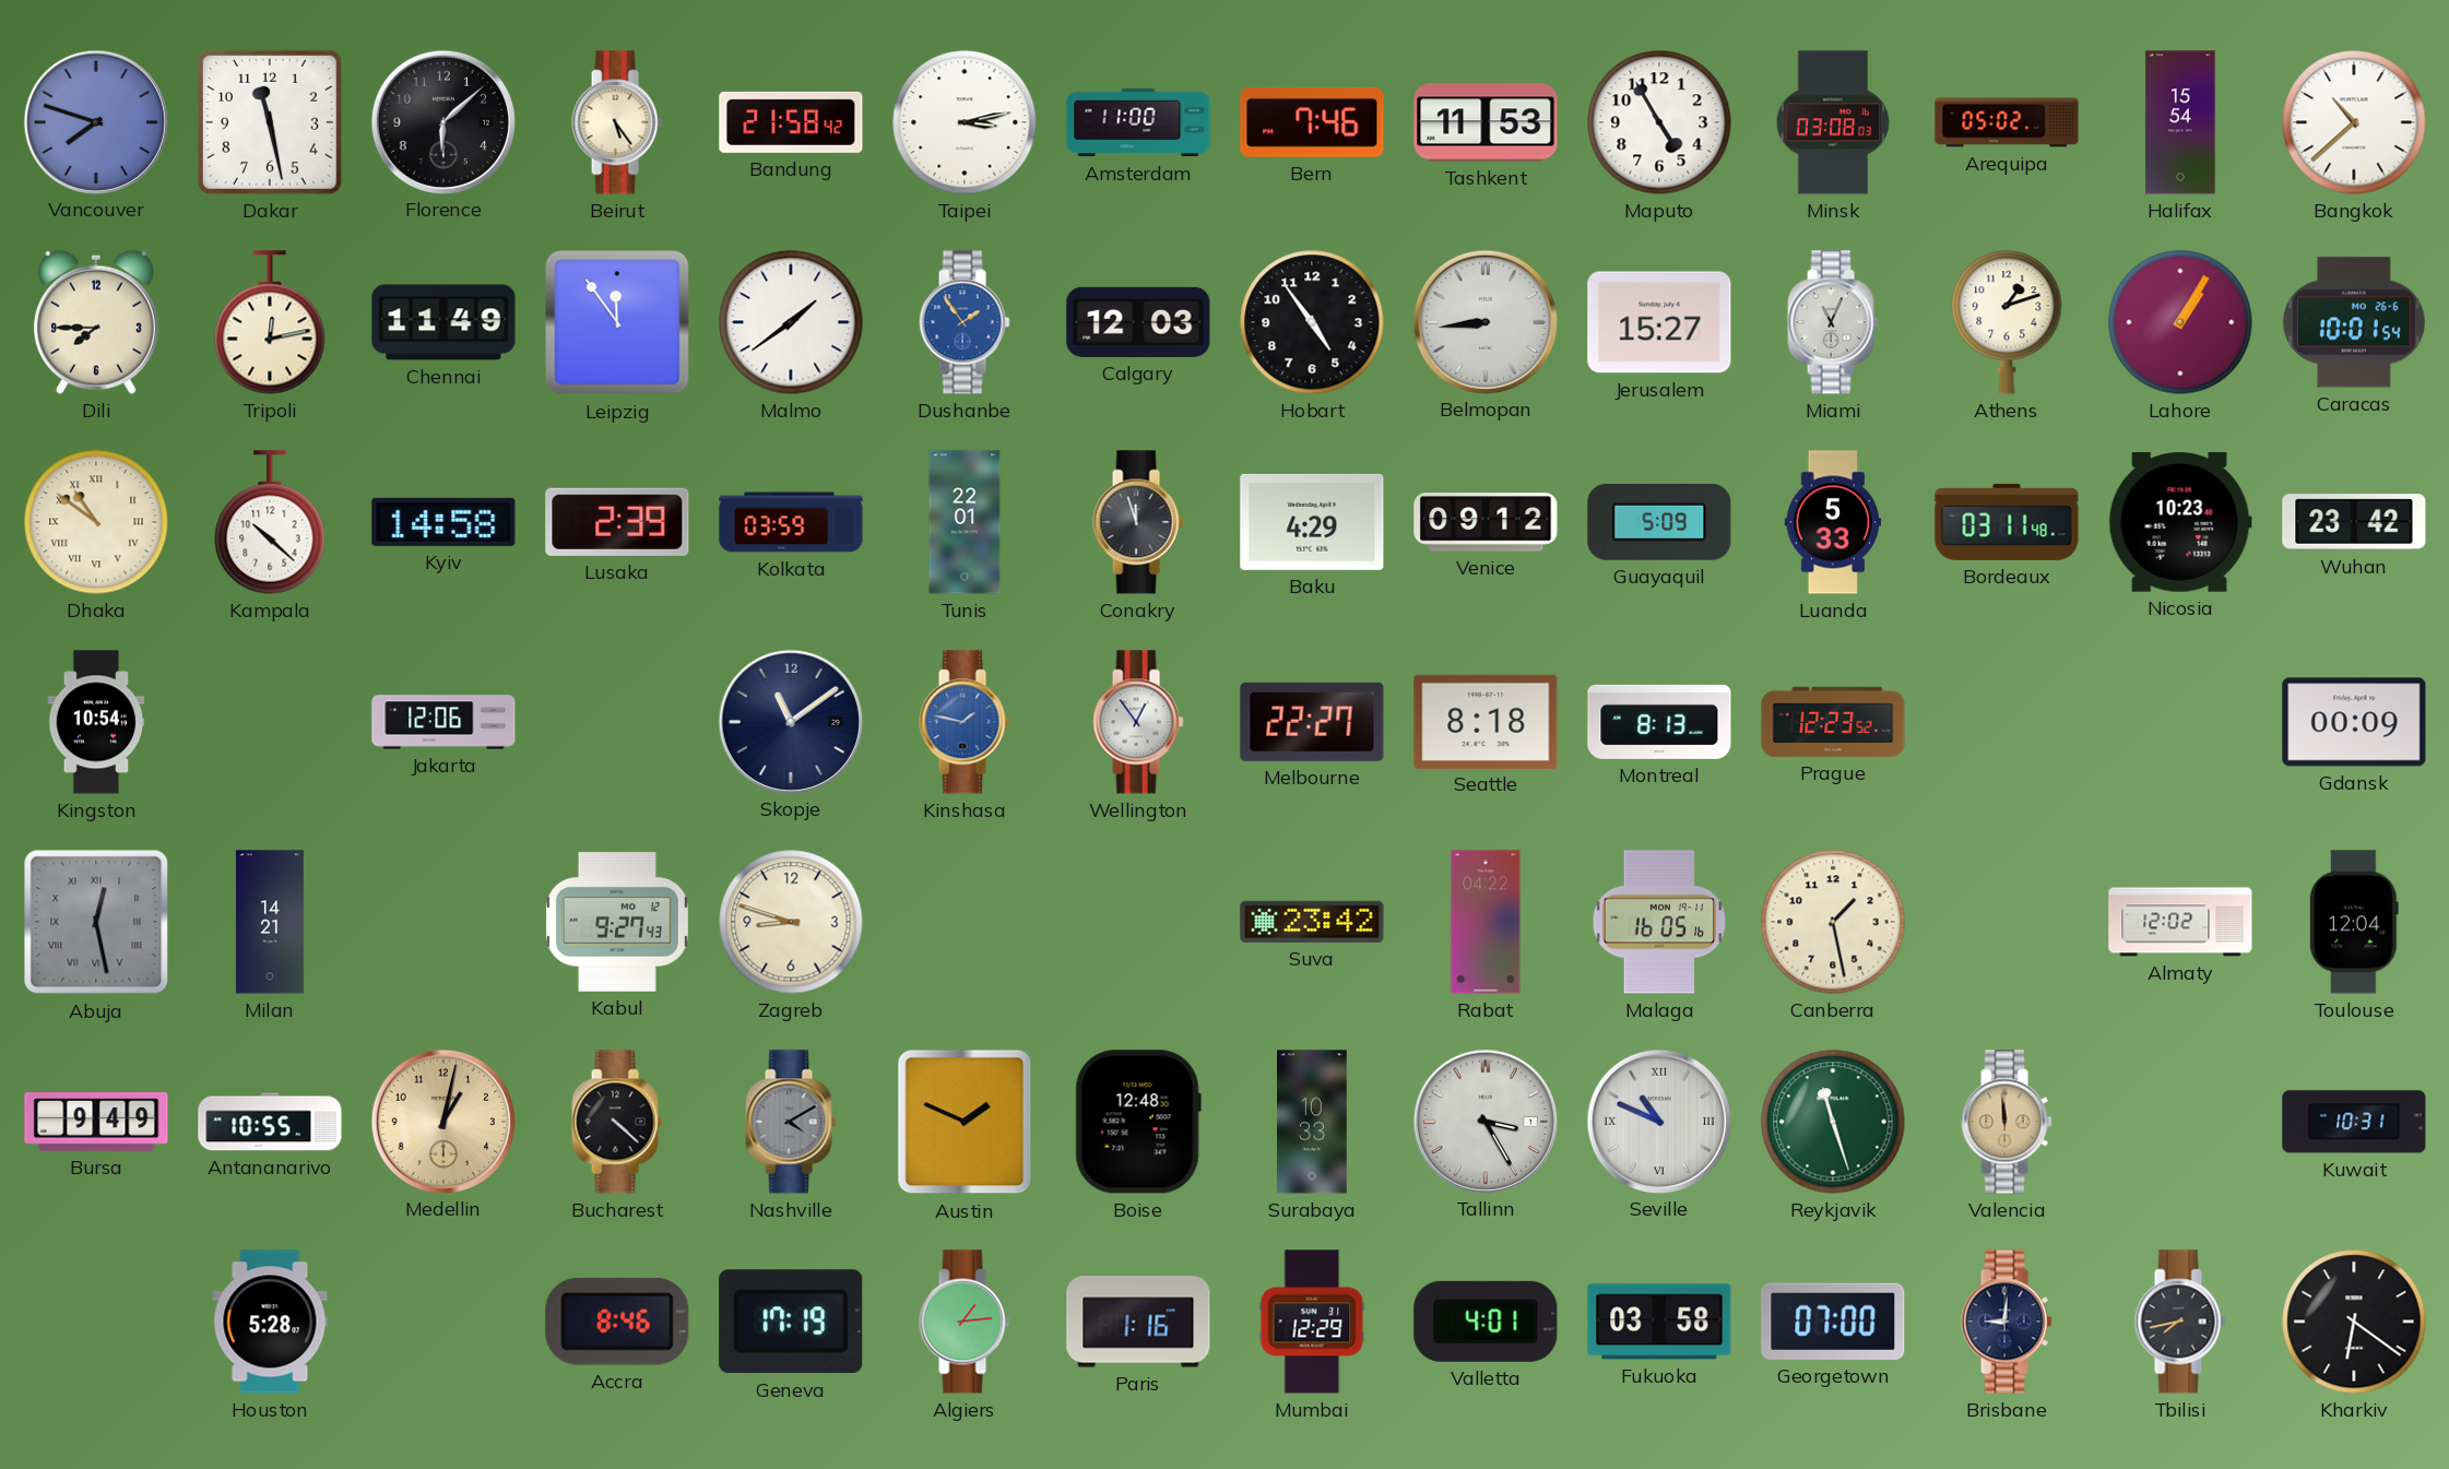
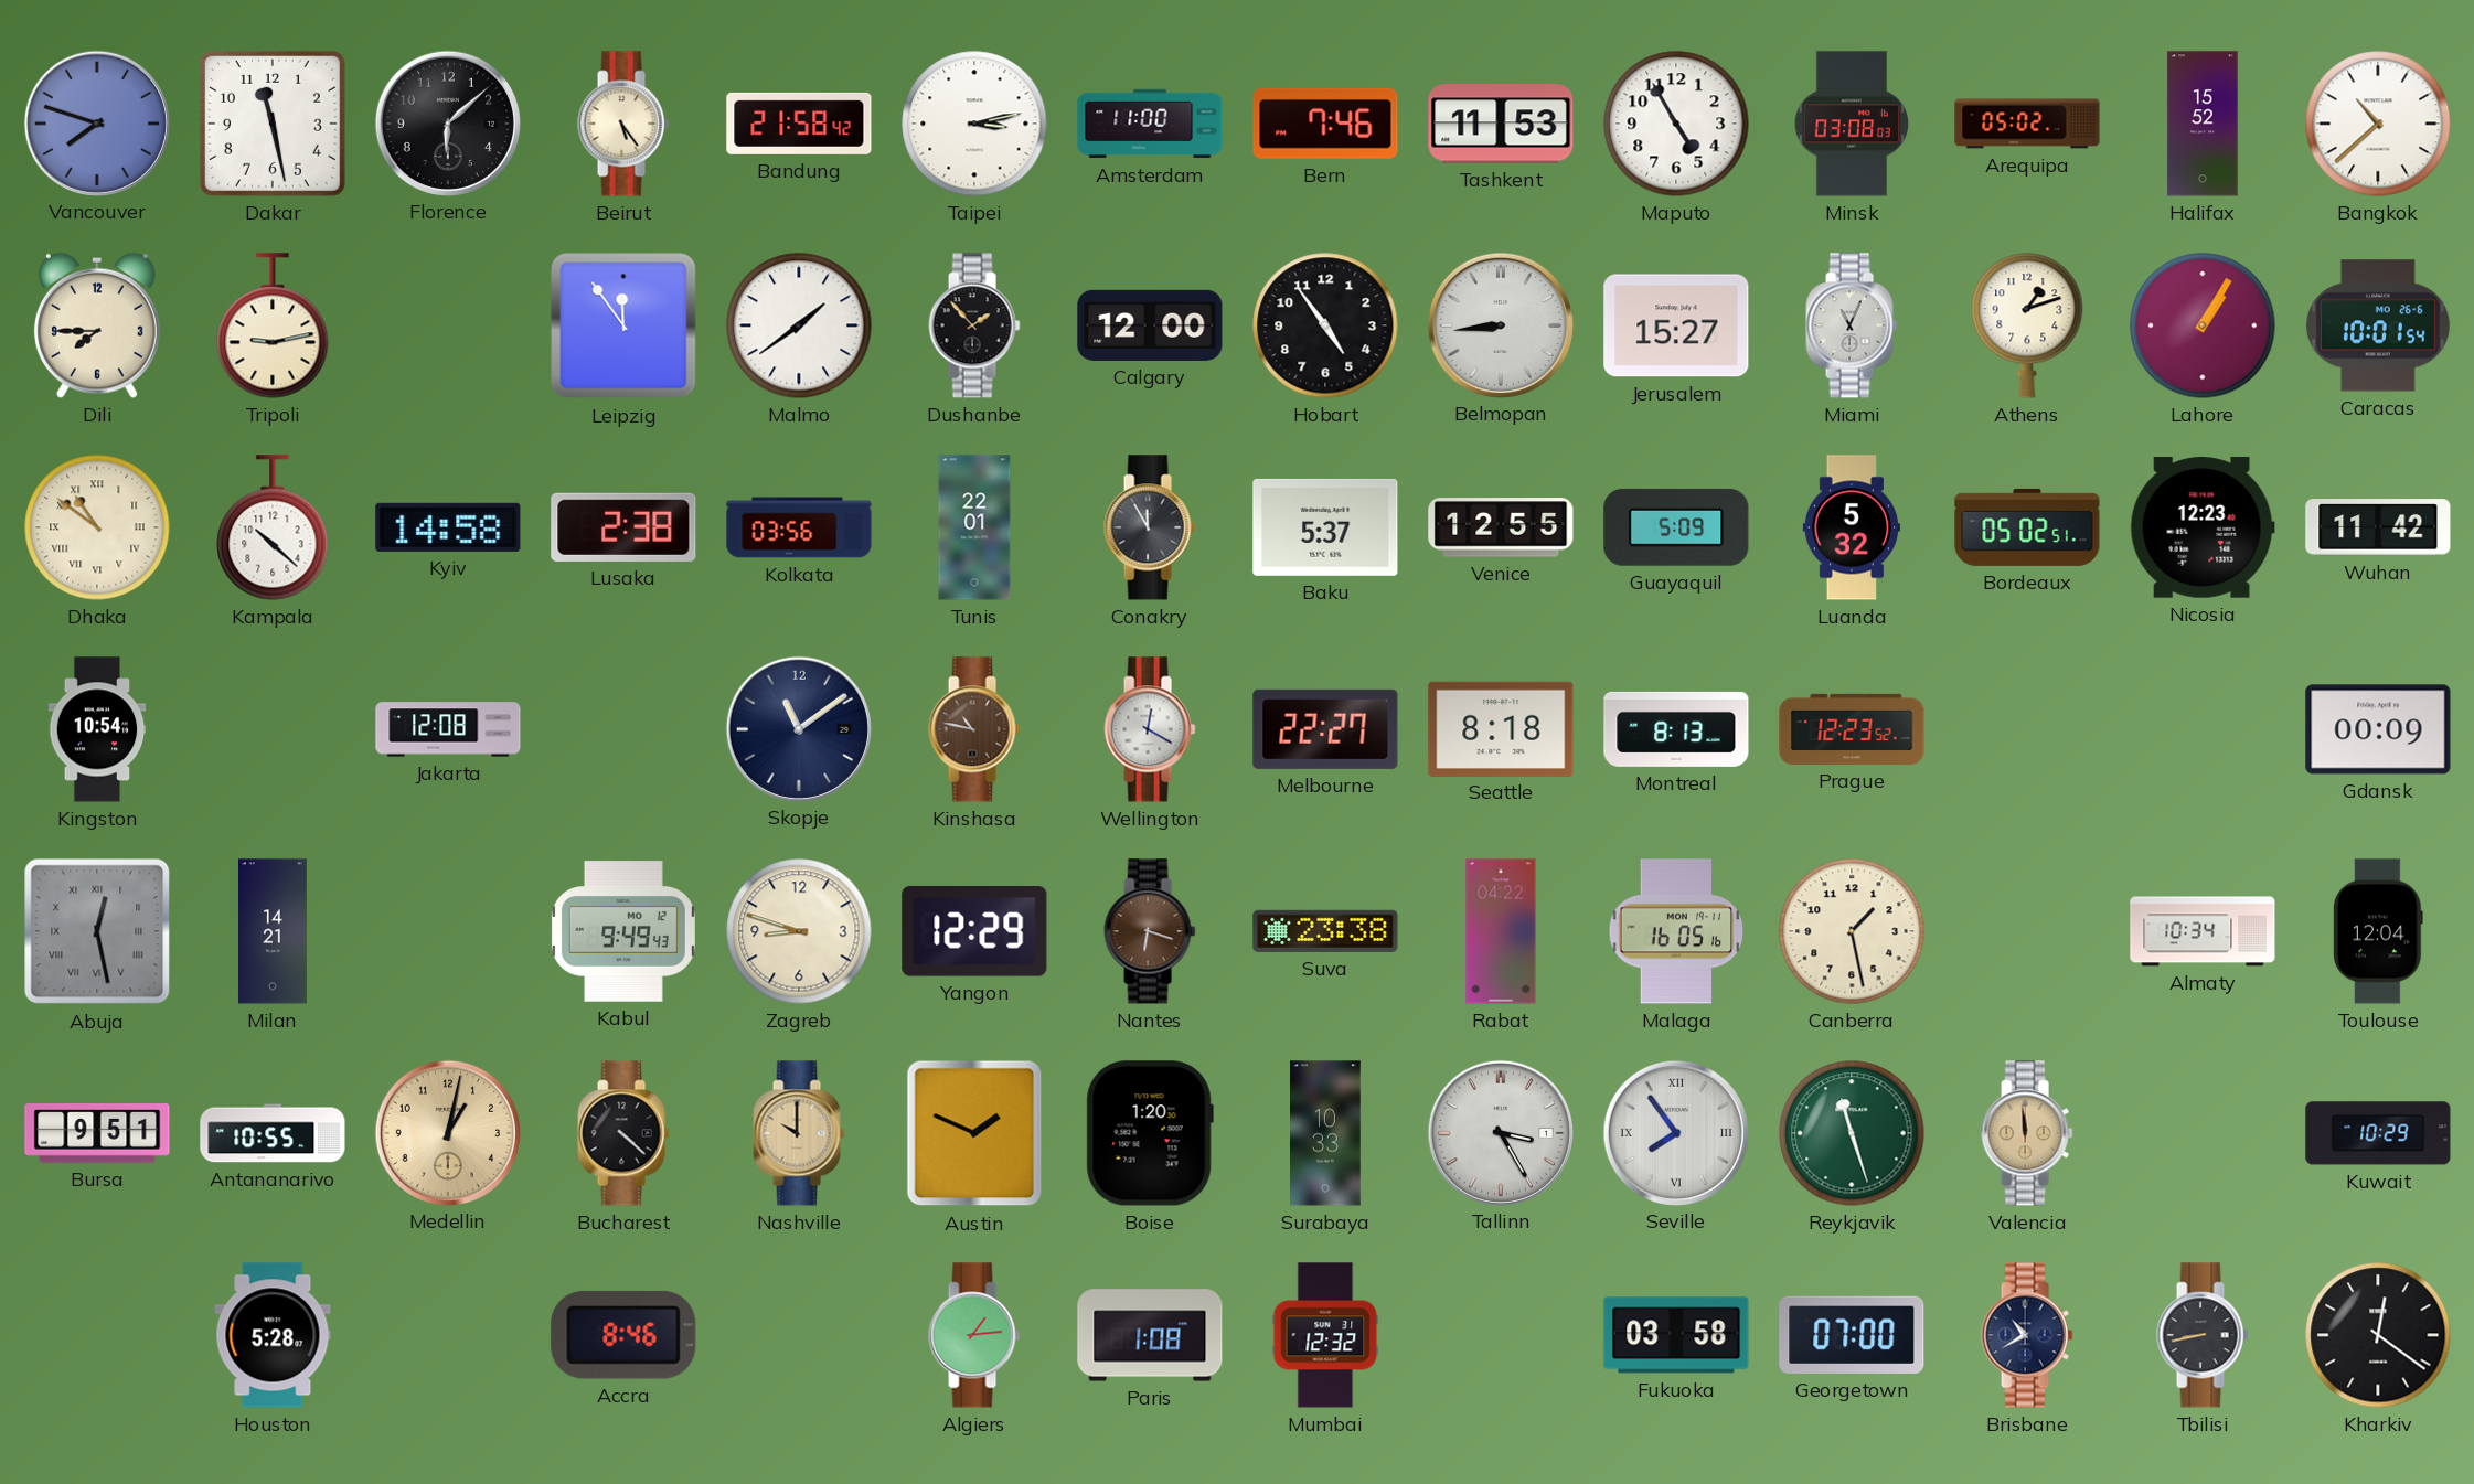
Halifax: 15:54 -> 15:52 (2203, 124)
Tripoli: 12:13 -> 9:13 (273, 325)
Chennai: 11:49 -> none (443, 322)
Dushanbe: 1:54 -> 1:53 (974, 325)
Dushanbe dial: blue -> black (974, 325)
Calgary: 12:03 -> 12:00 (1150, 325)
Lusaka: 2:39 -> 2:38 (623, 527)
Kolkata: 03:59 -> 03:56 (799, 527)
Conakry: 11:57 -> 11:55 (1150, 527)
Baku: 4:29 -> 5:37 (1325, 527)
Venice: 09:12 -> 12:55 (1501, 527)
Luanda: 5:33 -> 5:32 (1851, 527)
Bordeaux: 03:11 -> 05:02 (2027, 527)
Nicosia: 10:23 -> 12:23 (2203, 527)
Wuhan: 23:42 -> 11:42 (2378, 527)
Jakarta: 12:06 -> 12:08 (448, 729)
Kinshasa: 1:47 -> 10:47 (974, 729)
Kinshasa dial: blue -> brown (974, 729)
Wellington: 12:54 -> 12:20 (1150, 729)
Kabul: 9:27 -> 9:49 (623, 931)
Yangon: none -> 12:29 (974, 932)
Nantes: none -> 6:18 (1150, 931)
Suva: 23:42 -> 23:38 (1325, 931)
Almaty: 12:02 -> 10:34 (2203, 931)
Bursa: 9:49 -> 9:51 (97, 1133)
Nashville: 4:10 -> 10:00 (799, 1133)
Nashville dial: grey -> champagne (799, 1133)
Boise: 12:48 -> 1:20 (1150, 1133)
Seville: 10:49 -> 7:54 (1675, 1132)
Kuwait: 10:31 -> 10:29 (2378, 1133)
Geneva: 17:19 -> none (791, 1322)
Paris: 1:16 -> 1:08 (1150, 1335)
Mumbai: 12:29 -> 12:32 (1325, 1335)
Valletta: 4:01 -> none (1486, 1322)
Brisbane: 9:01 -> 10:40 (2027, 1335)
Tbilisi: 7:43 -> 8:43 (2203, 1335)
Kharkiv: 6:21 -> 12:21 (2378, 1335)
